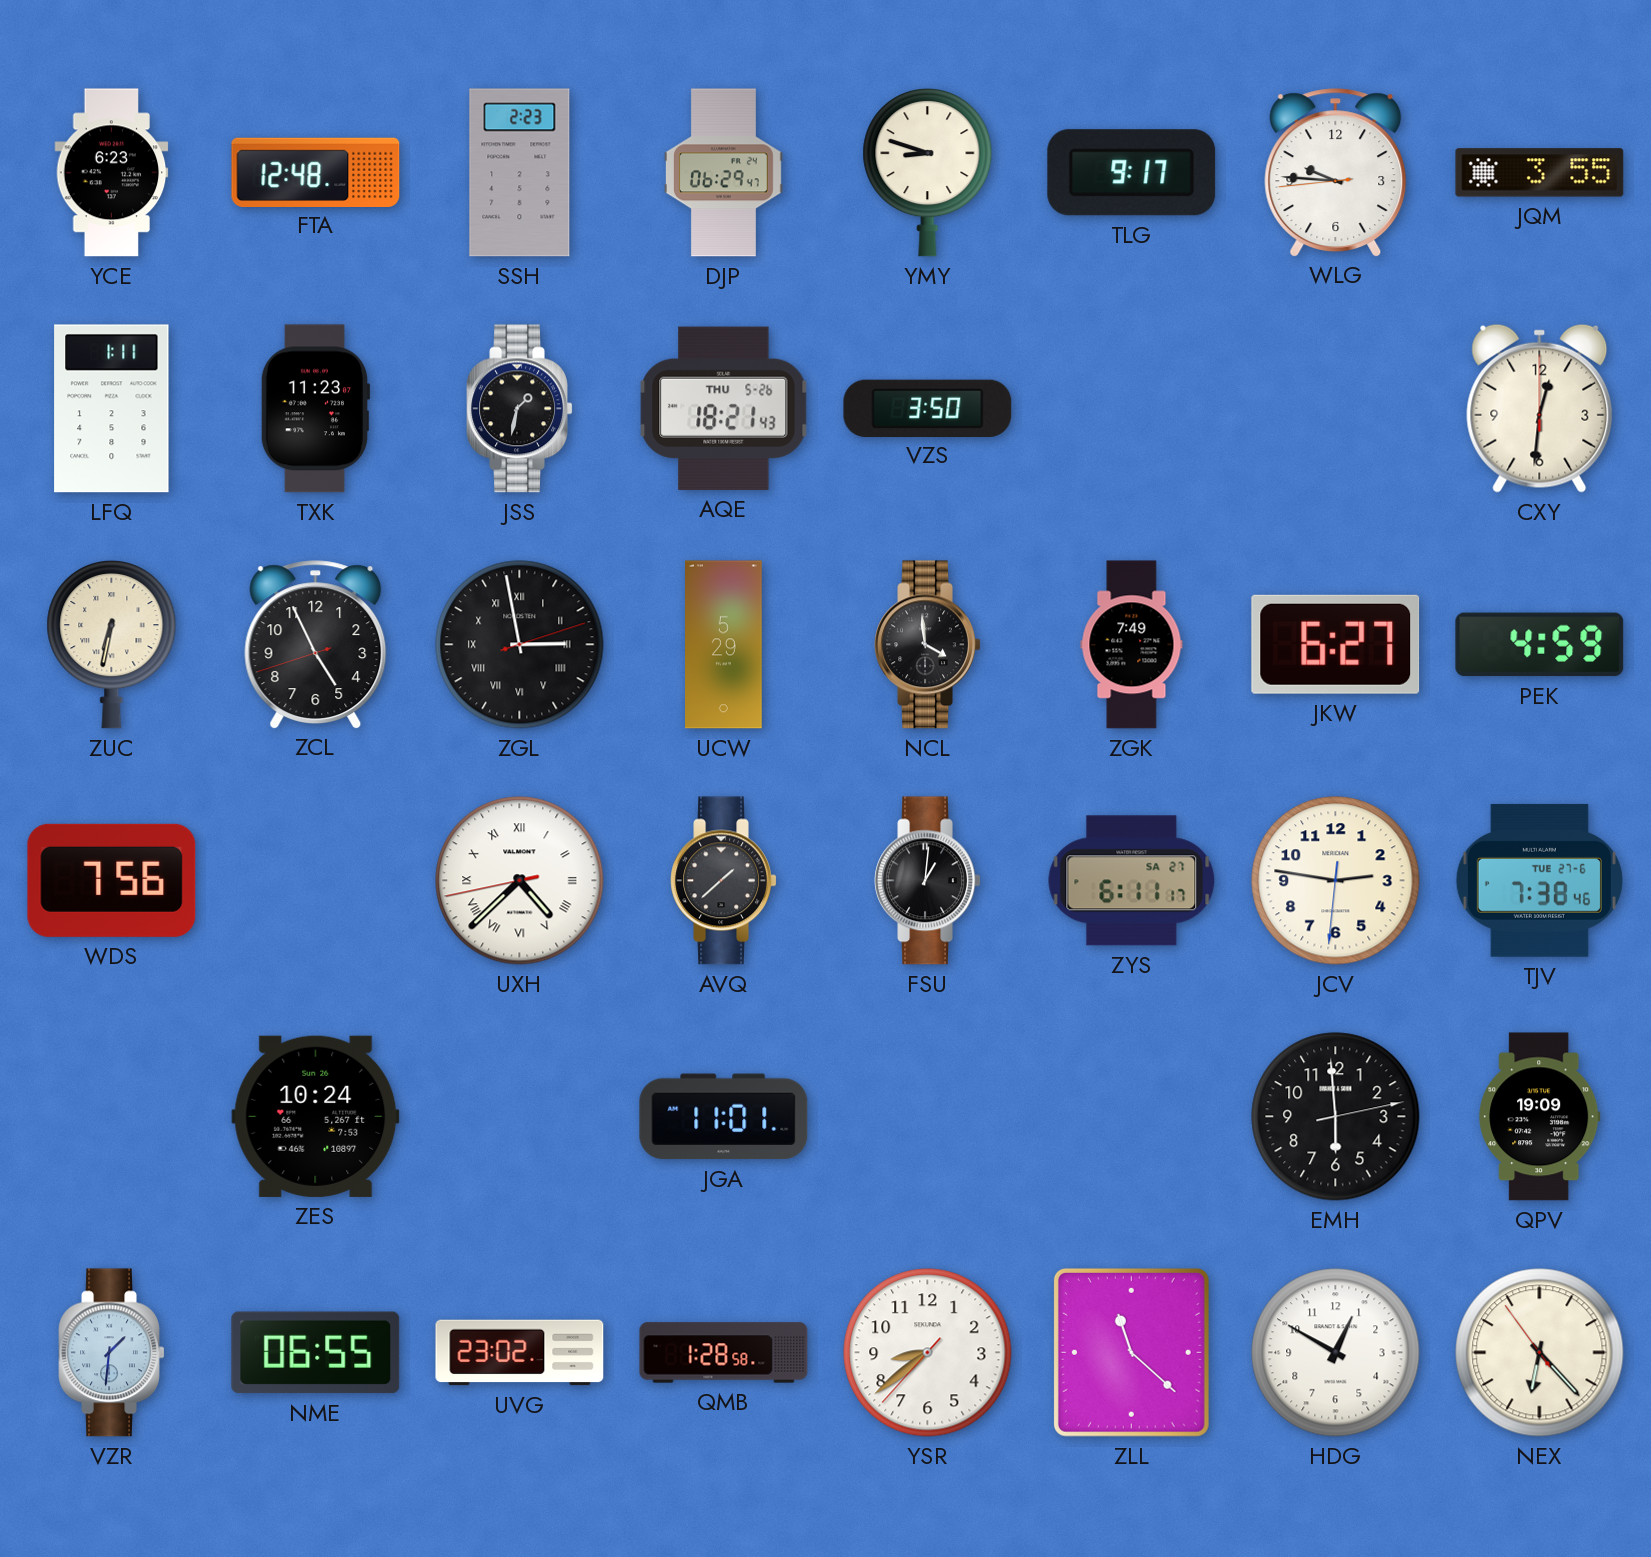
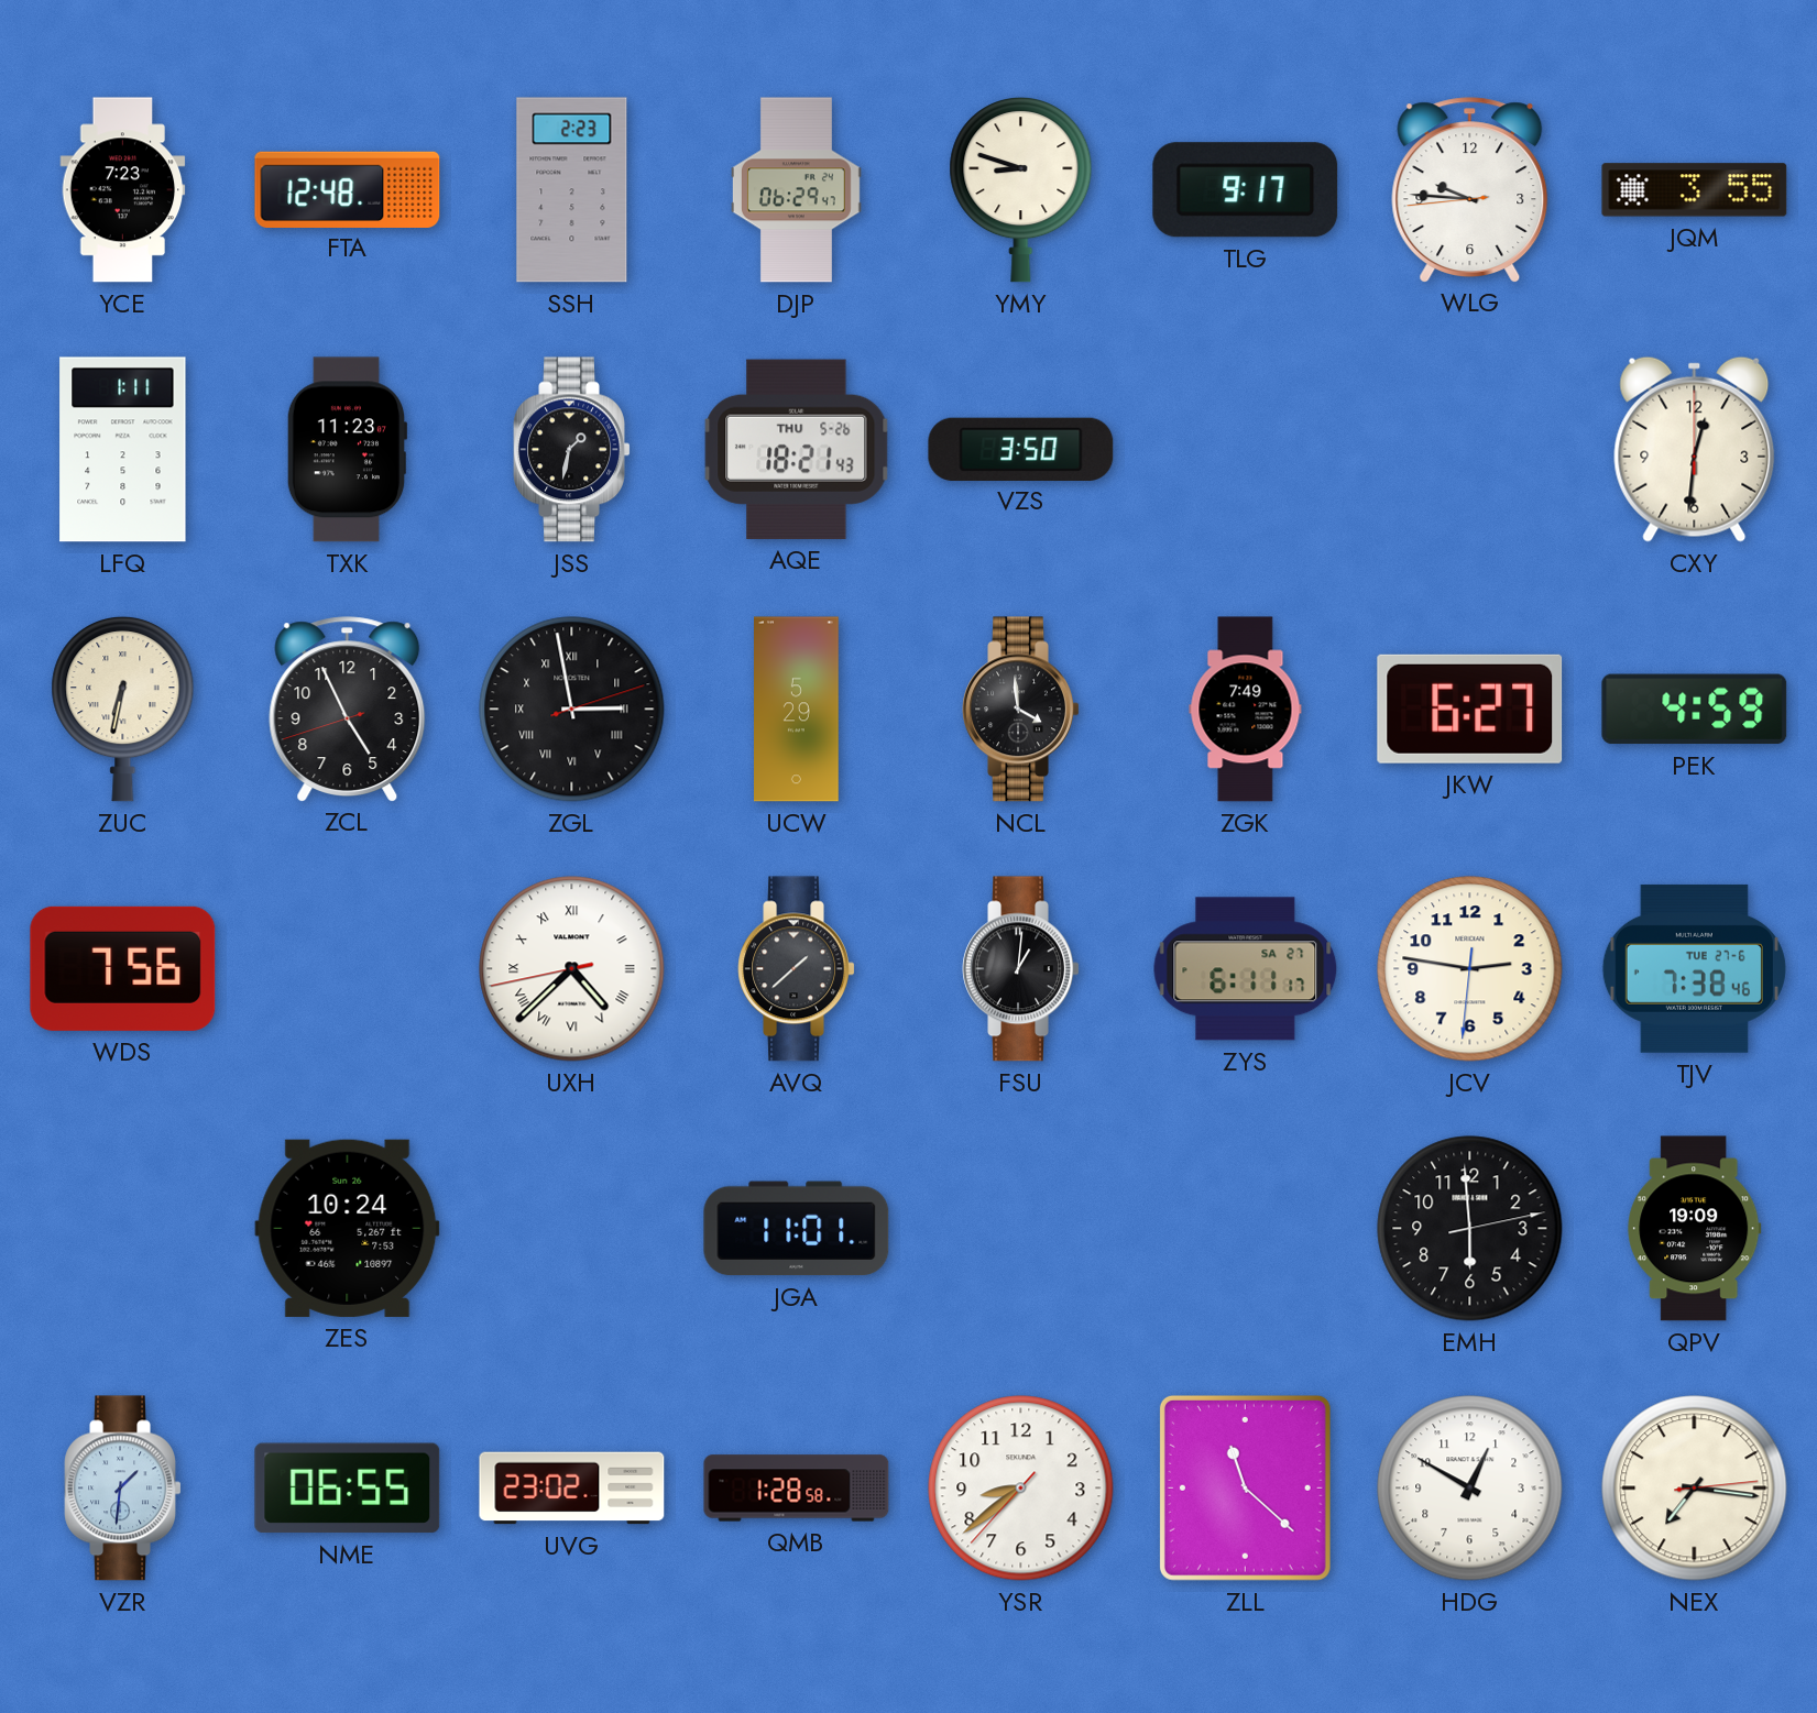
YCE: 6:23 -> 7:23 (123, 190)
NEX: 6:22 -> 7:16 (1695, 1489)
